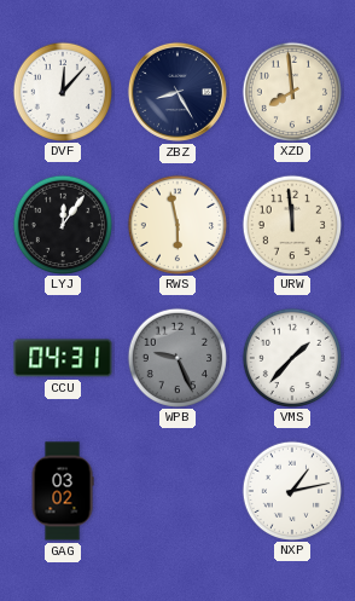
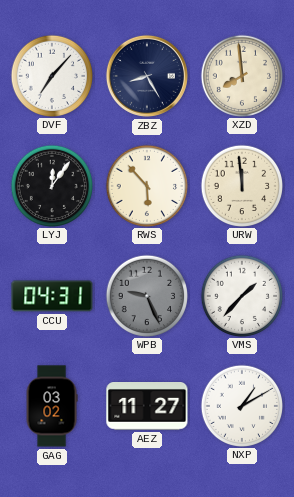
DVF: 12:07 -> 7:07 (51, 75)
RWS: 5:58 -> 5:53 (146, 185)
AEZ: none -> 11:27 (147, 406)
NXP: 1:13 -> 1:10 (241, 405)
